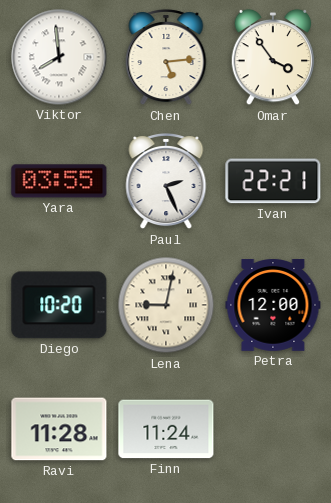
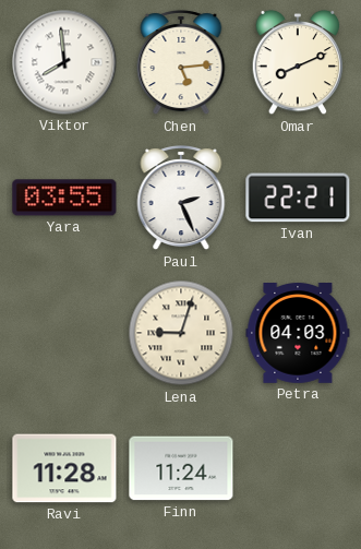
Omar: 3:54 -> 8:11 (298, 62)
Diego: 10:20 -> none (59, 305)
Lena: 9:02 -> 9:03 (181, 333)
Petra: 12:00 -> 04:03 (298, 334)
